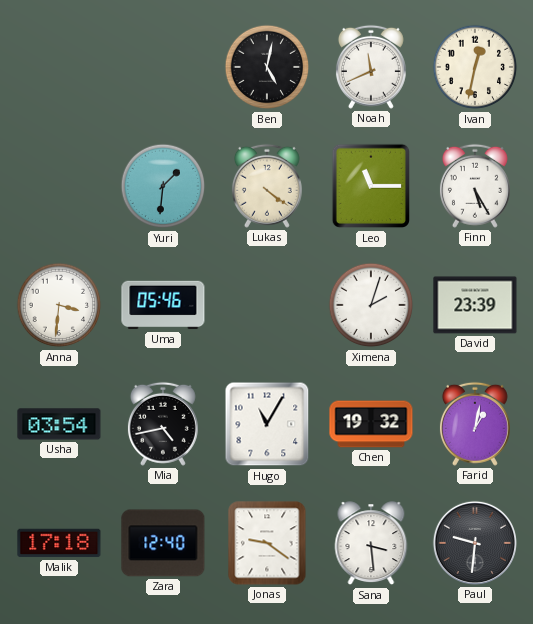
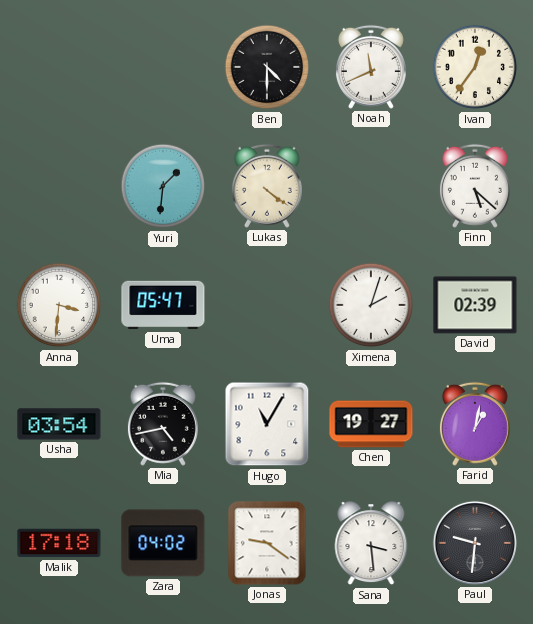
Ben: 5:02 -> 4:30 (267, 67)
Ivan: 12:32 -> 12:36 (475, 67)
Leo: 11:15 -> none (370, 186)
Finn: 5:25 -> 5:22 (475, 186)
Uma: 05:46 -> 05:47 (163, 305)
David: 23:39 -> 02:39 (475, 305)
Chen: 19:32 -> 19:27 (371, 424)
Zara: 12:40 -> 04:02 (163, 543)
